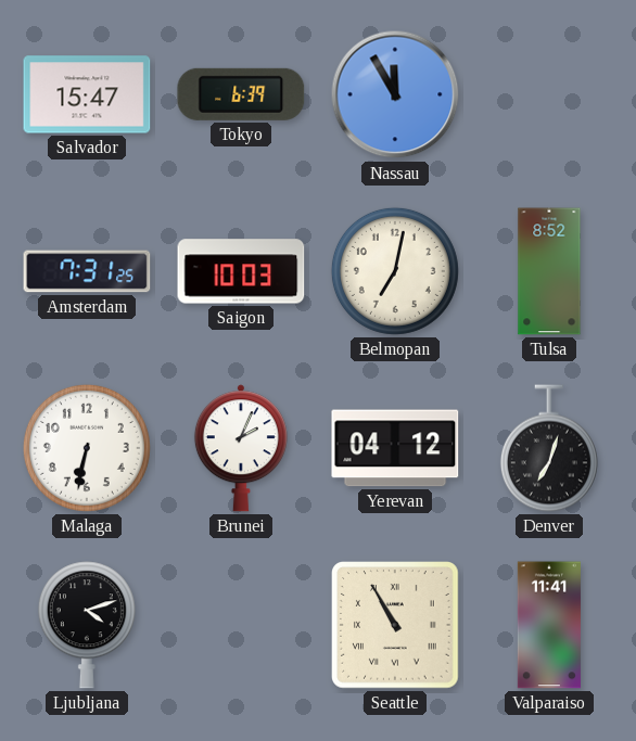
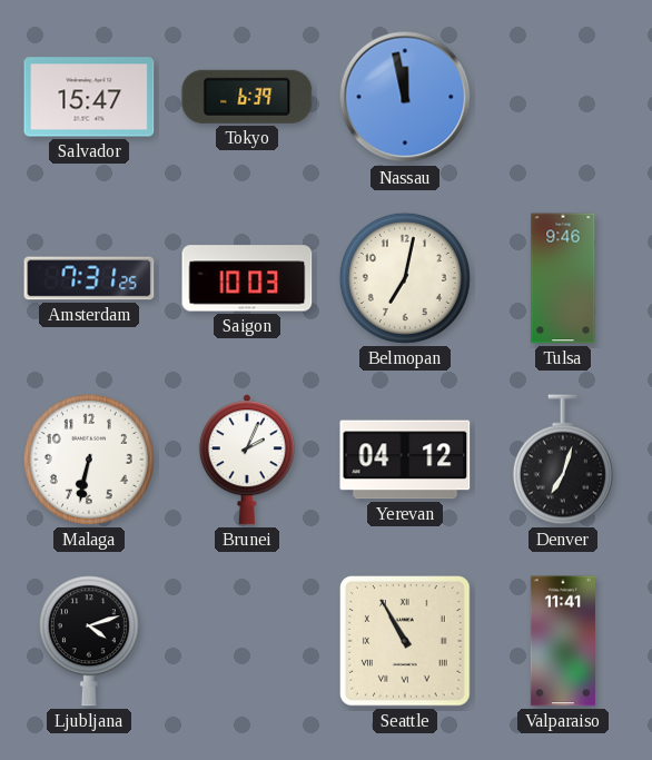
Nassau: 11:55 -> 11:58 (405, 97)
Tulsa: 8:52 -> 9:46 (563, 278)
